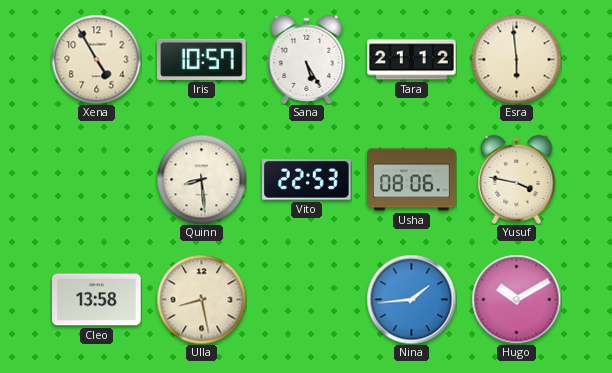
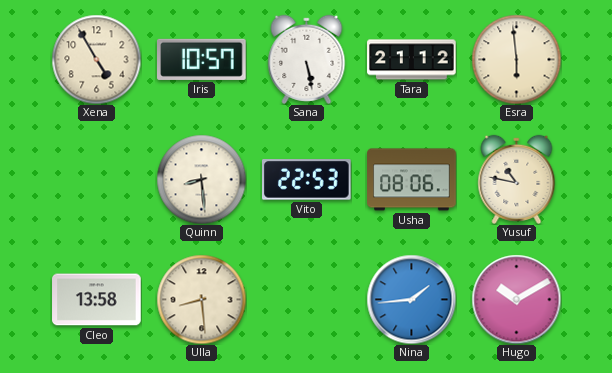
Sana: 5:25 -> 5:28 (307, 59)
Yusuf: 3:47 -> 10:47 (517, 179)
Ulla: 8:28 -> 8:29 (201, 299)
